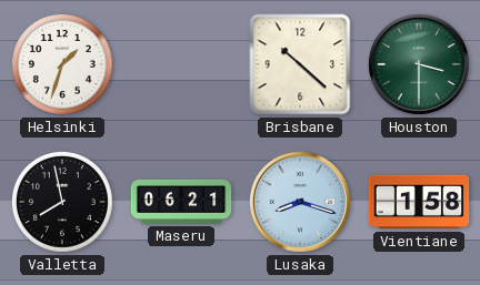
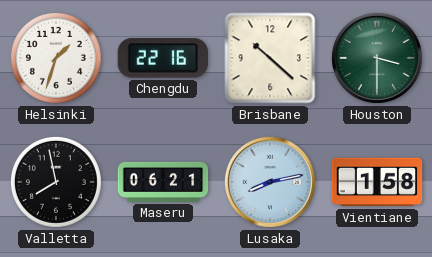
Chengdu: none -> 22:16 (162, 58)
Lusaka: 8:18 -> 8:13 (270, 182)
